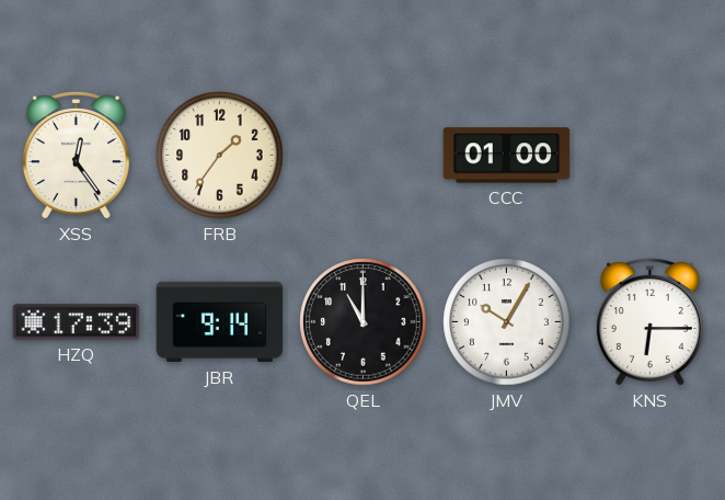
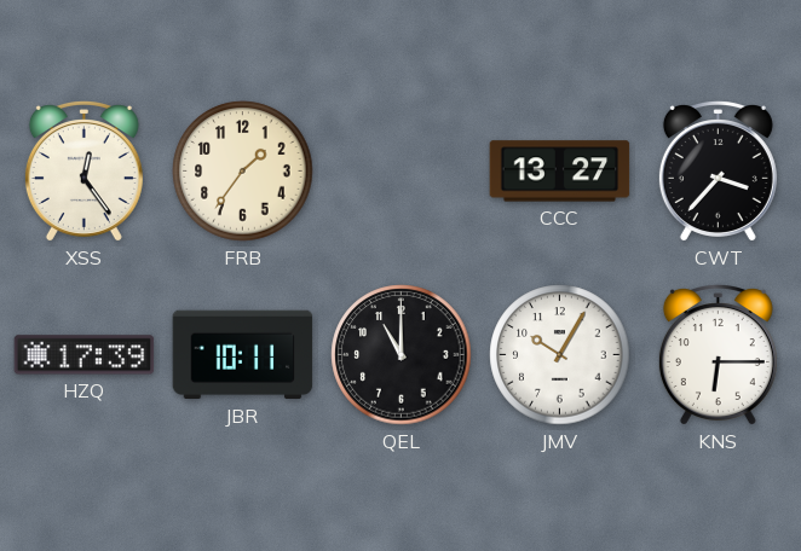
CCC: 01:00 -> 13:27 (560, 172)
CWT: none -> 3:37 (718, 172)
JBR: 9:14 -> 10:11 (243, 355)
